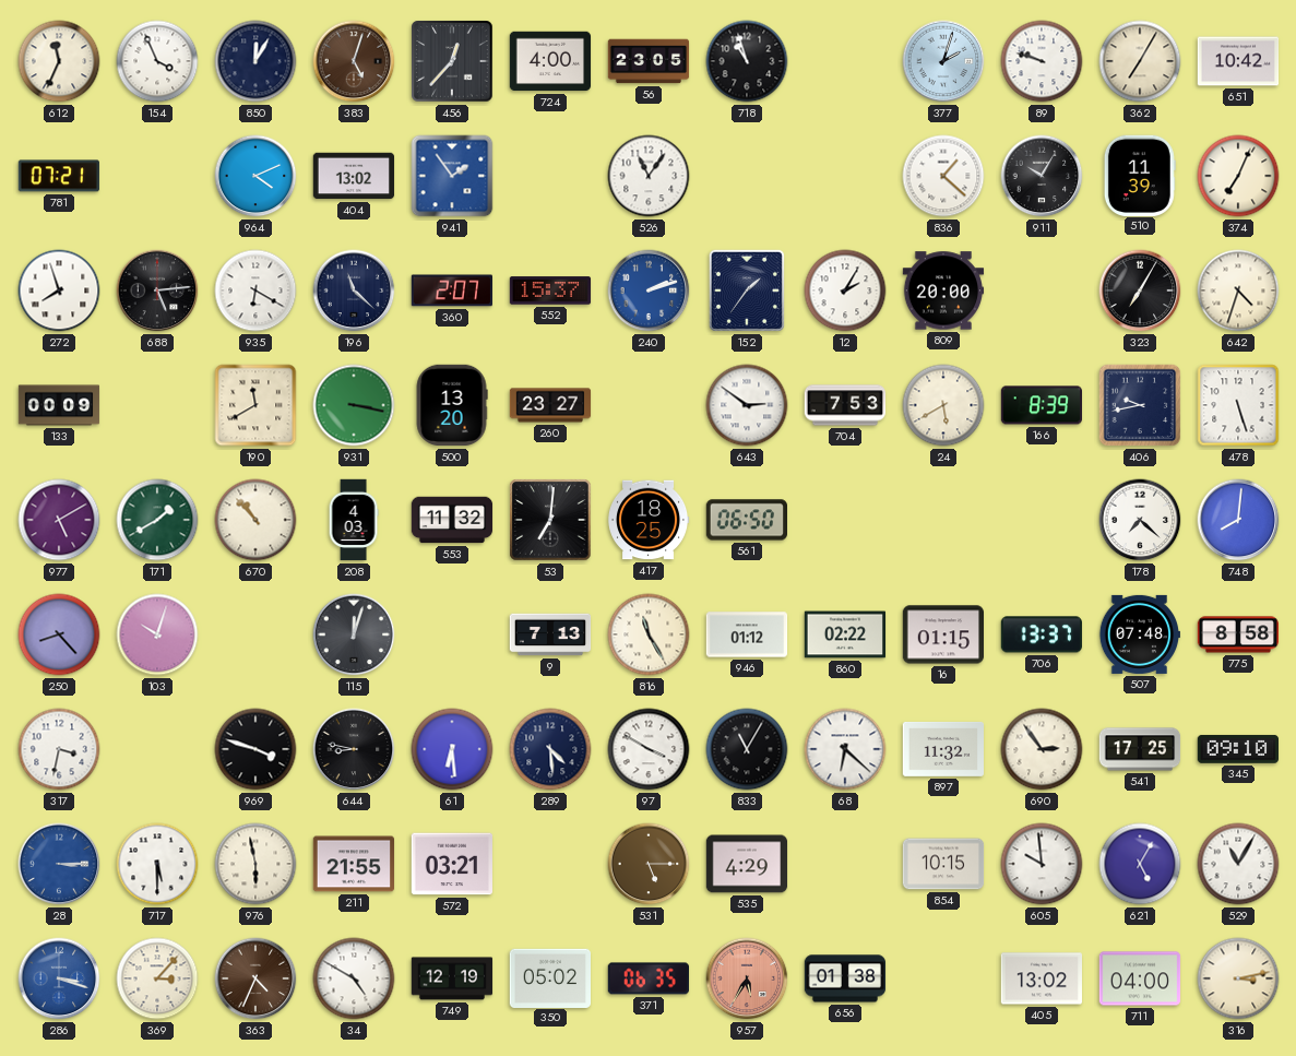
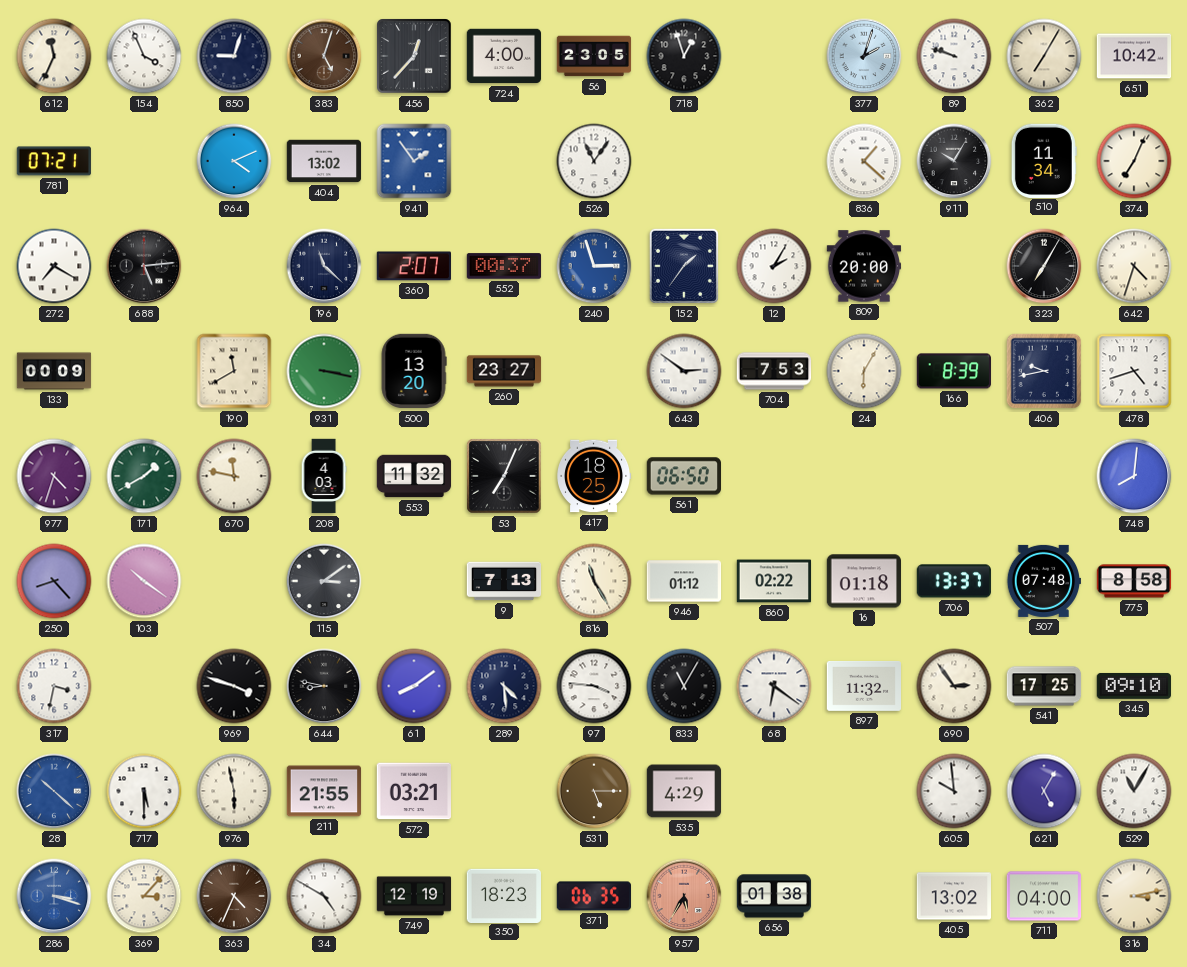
850: 12:05 -> 9:03 (234, 56)
718: 10:57 -> 12:57 (684, 56)
510: 11:39 -> 11:34 (1044, 160)
272: 7:57 -> 7:20 (54, 266)
935: 6:20 -> none (255, 290)
552: 15:37 -> 00:37 (504, 266)
240: 2:12 -> 2:57 (594, 266)
24: 5:40 -> 6:05 (864, 371)
478: 5:27 -> 4:42 (1134, 371)
977: 5:10 -> 4:33 (54, 476)
670: 10:53 -> 11:47 (234, 476)
53: 7:01 -> 7:04 (504, 476)
178: 7:22 -> none (1140, 520)
103: 10:03 -> 10:21 (144, 581)
115: 12:03 -> 3:09 (324, 581)
16: 01:15 -> 01:18 (863, 581)
61: 6:29 -> 8:09 (414, 686)
97: 3:50 -> 3:46 (594, 686)
68: 6:22 -> 6:21 (774, 686)
28: 3:15 -> 10:22 (54, 791)
854: 10:15 -> none (943, 864)
350: 05:02 -> 18:23 (504, 895)
